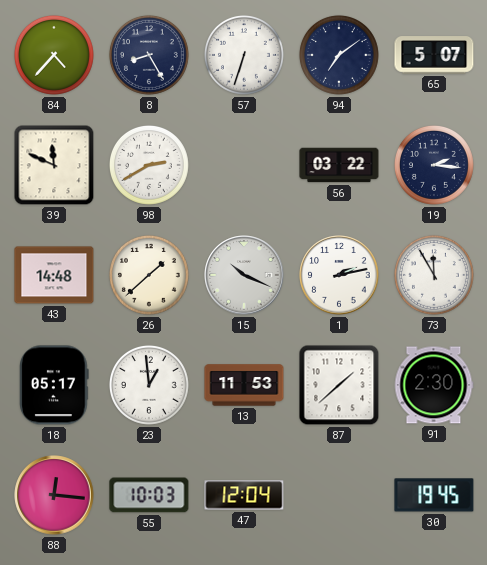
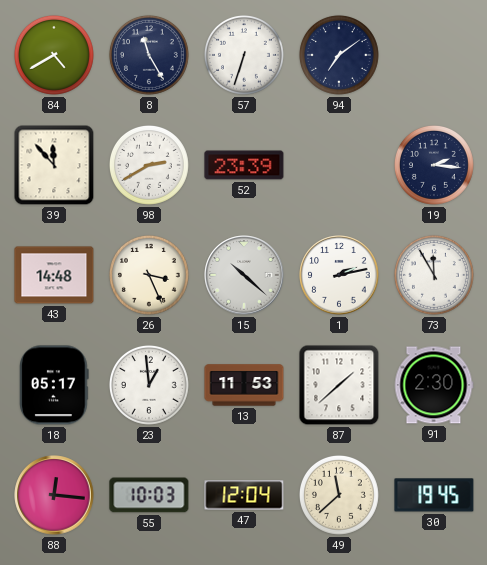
84: 4:37 -> 4:40 (54, 55)
8: 8:25 -> 11:25 (149, 55)
65: 5:07 -> none (434, 55)
39: 11:49 -> 11:53 (54, 165)
52: none -> 23:39 (244, 165)
56: 03:22 -> none (339, 165)
26: 1:38 -> 3:26 (149, 275)
15: 10:19 -> 10:22 (244, 275)
49: none -> 11:38 (339, 495)
